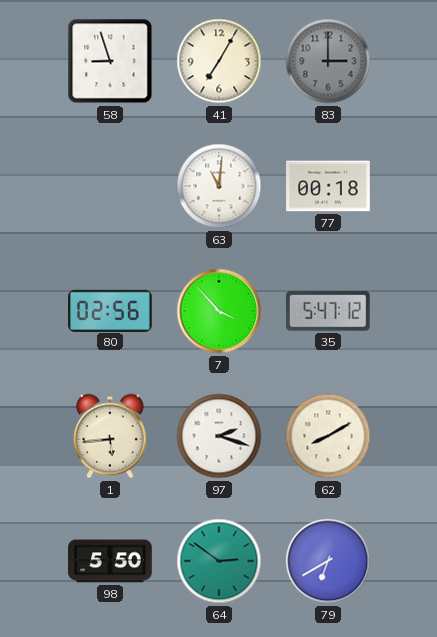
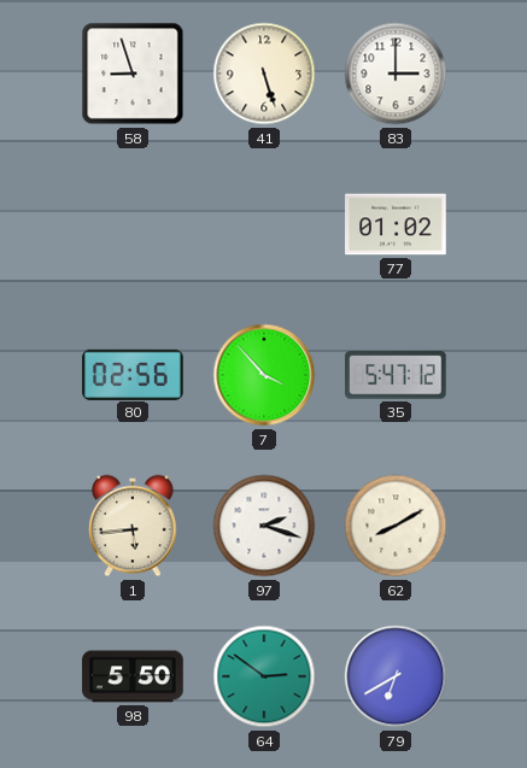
41: 7:05 -> 5:27 (264, 74)
83 dial: grey -> white (396, 74)
63: 11:01 -> none (219, 186)
77: 00:18 -> 01:02 (396, 224)
